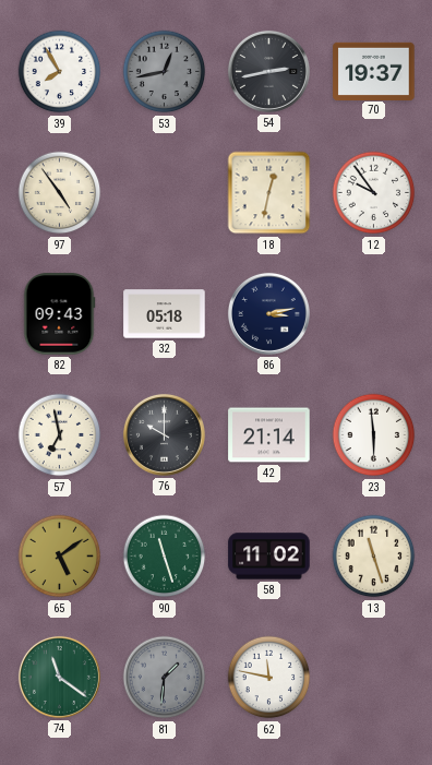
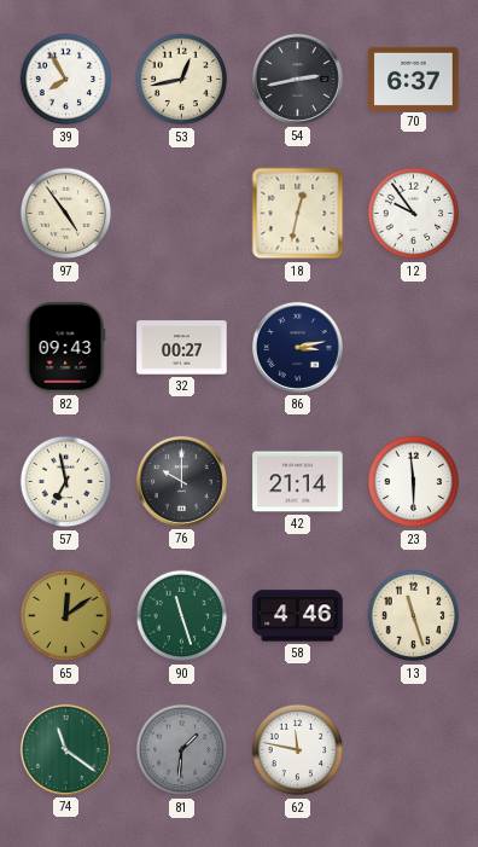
53 dial: grey -> cream (182, 80)
70: 19:37 -> 6:37 (414, 79)
32: 05:18 -> 00:27 (182, 348)
65: 5:09 -> 12:09 (66, 616)
58: 11:02 -> 4:46 (298, 616)
